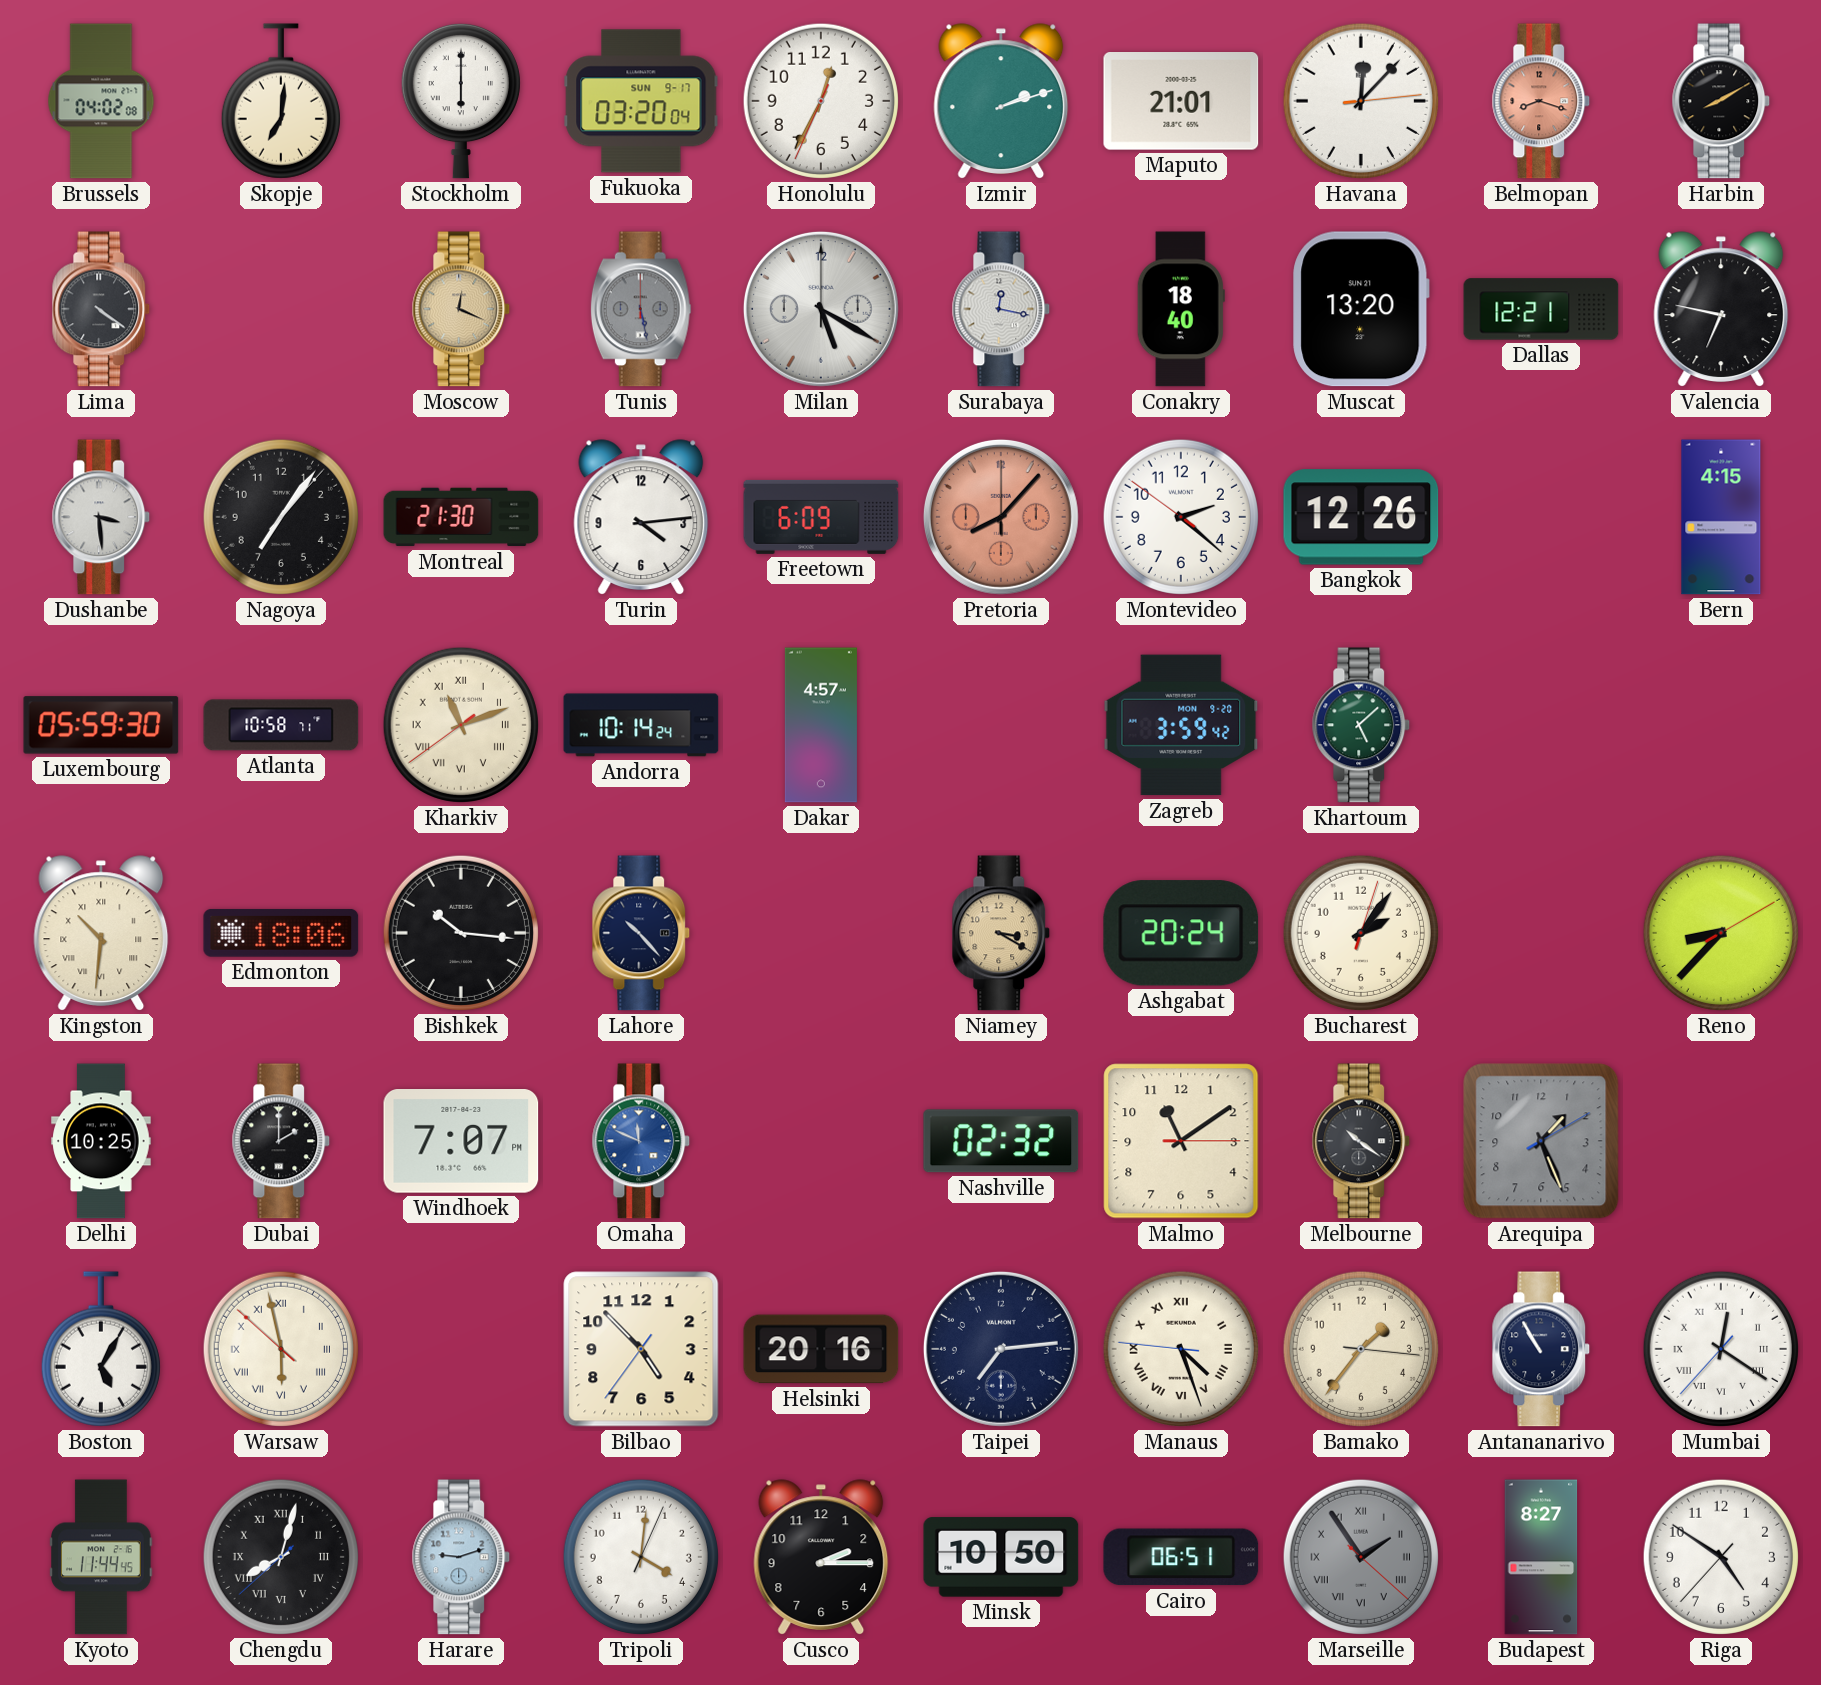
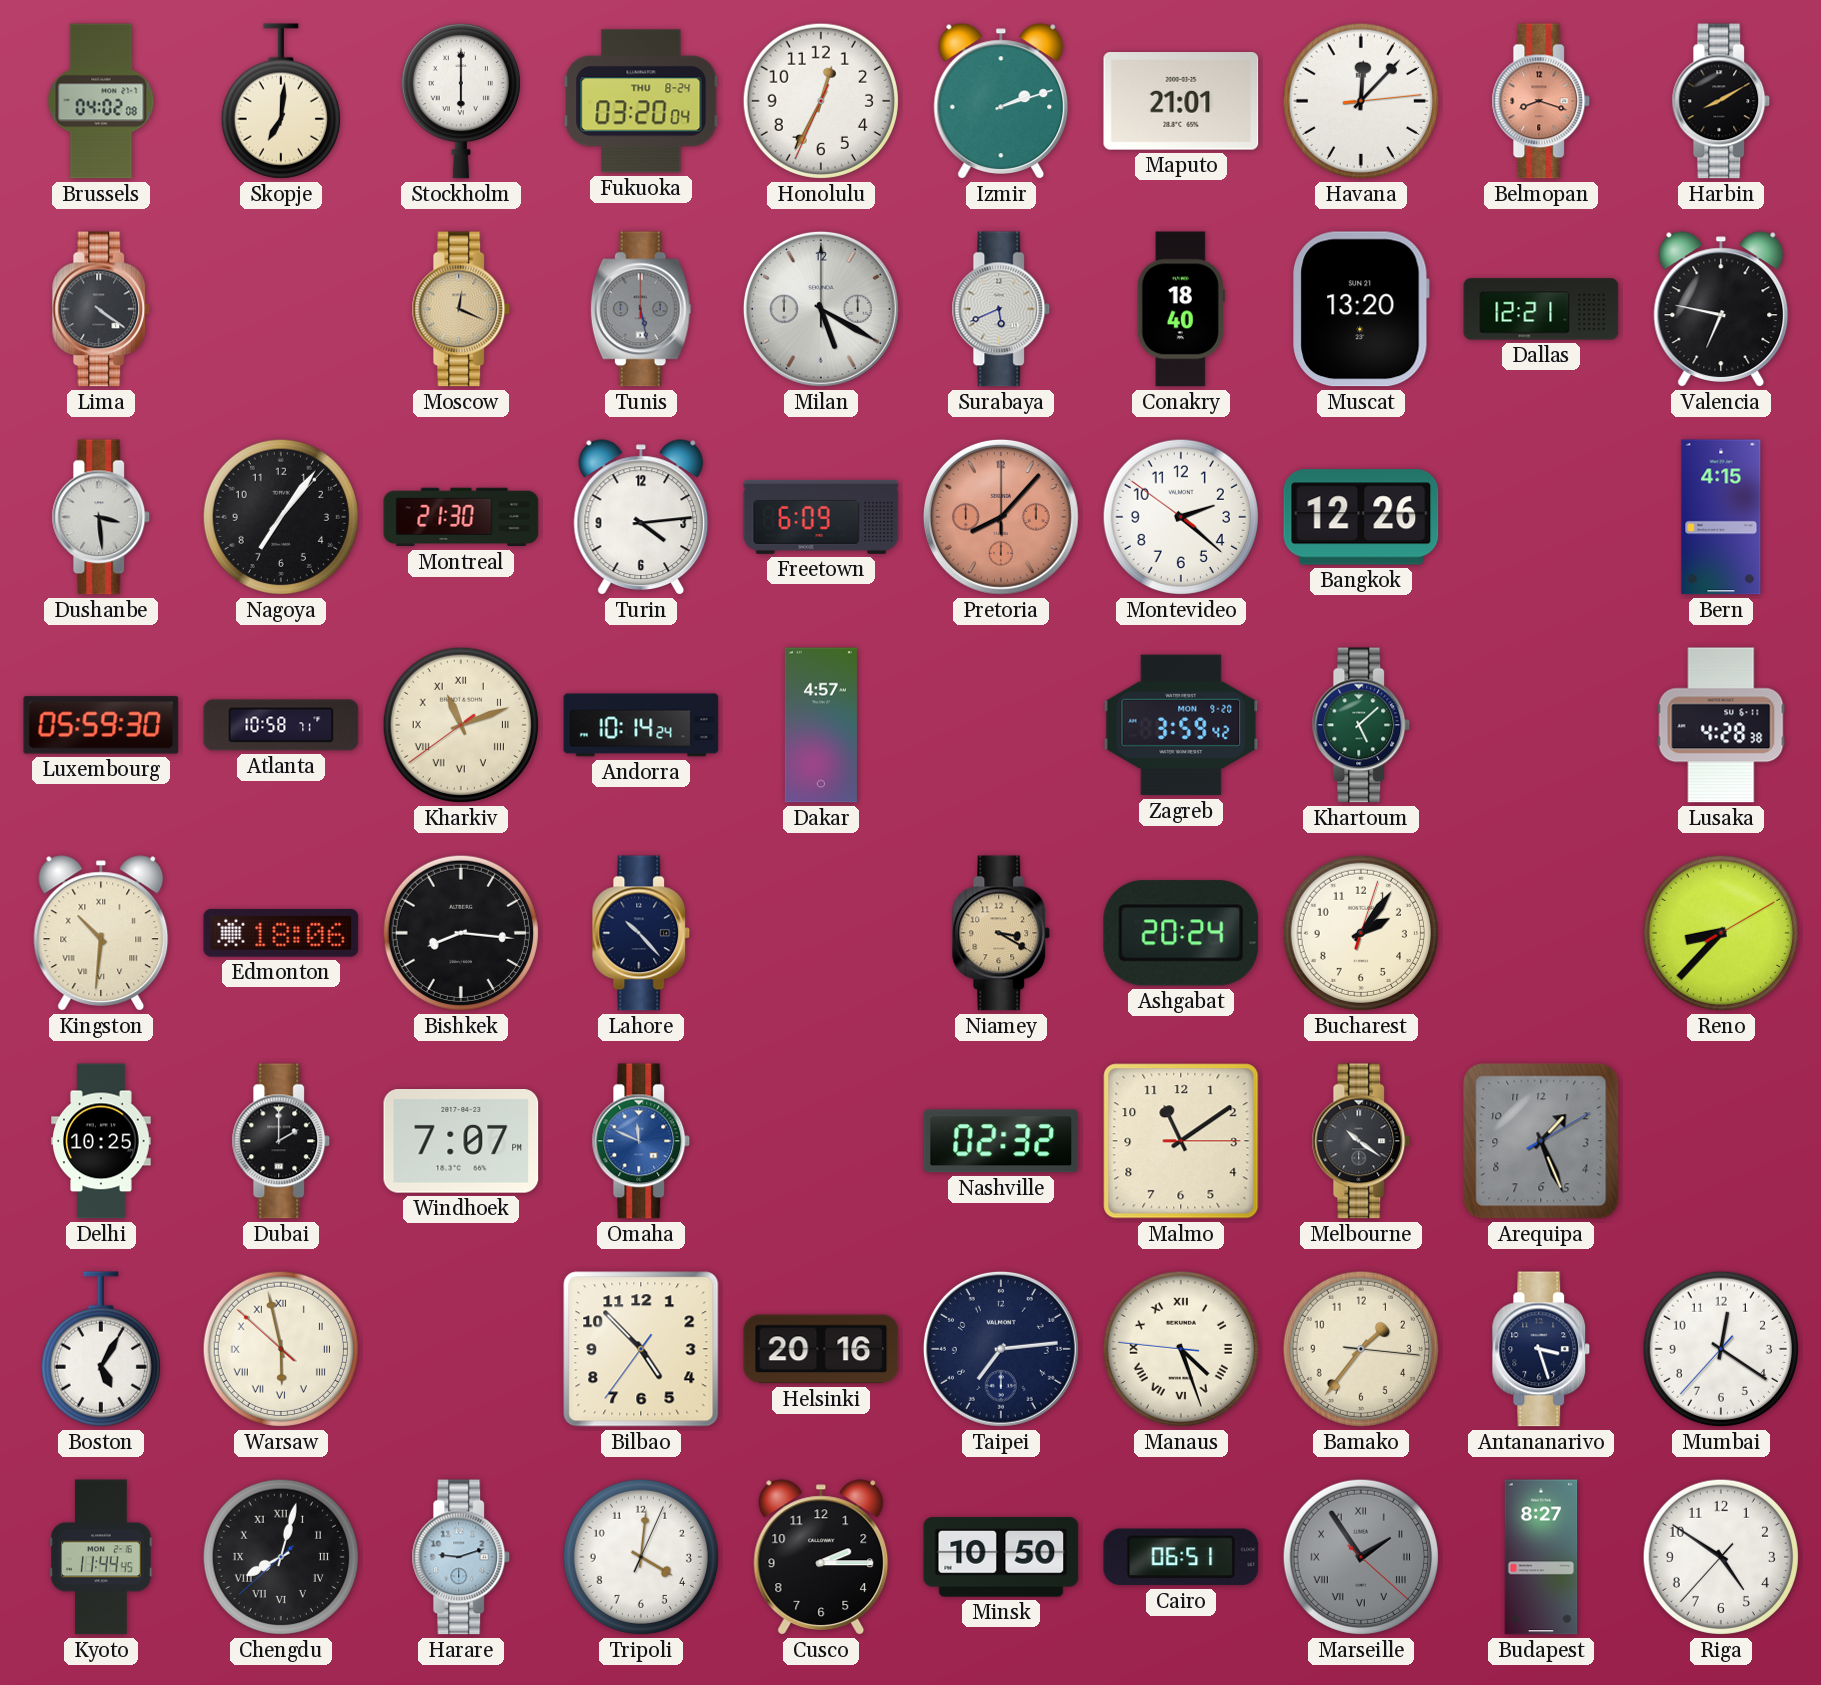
Fukuoka date: SUN 9-17 -> THU 8-24 (641, 101)
Surabaya: 12:17 -> 5:41 (1001, 309)
Lusaka: none -> 4:28 (1721, 725)
Bishkek: 10:16 -> 8:16 (461, 933)
Antananarivo: 10:55 -> 3:27 (1541, 1349)
Mumbai numerals: Roman -> Arabic (1721, 1349)
